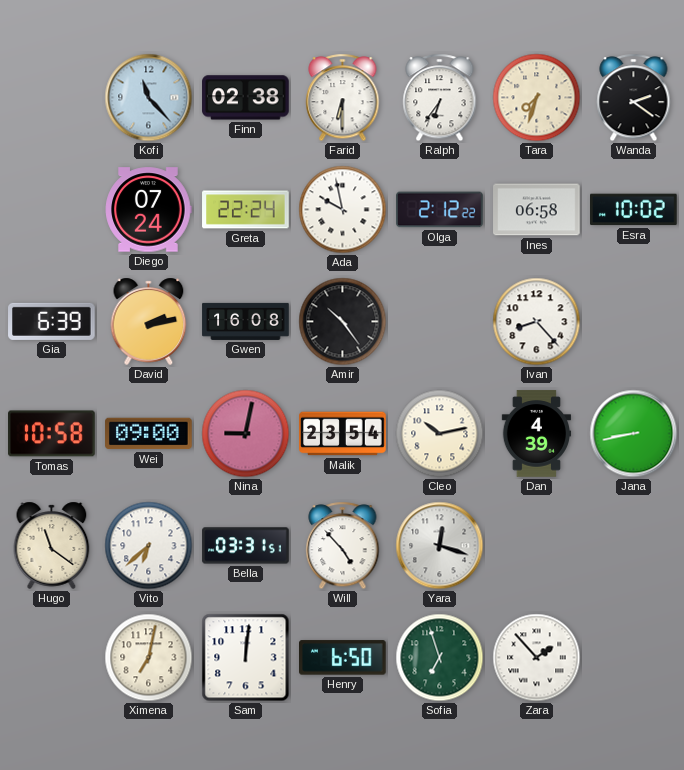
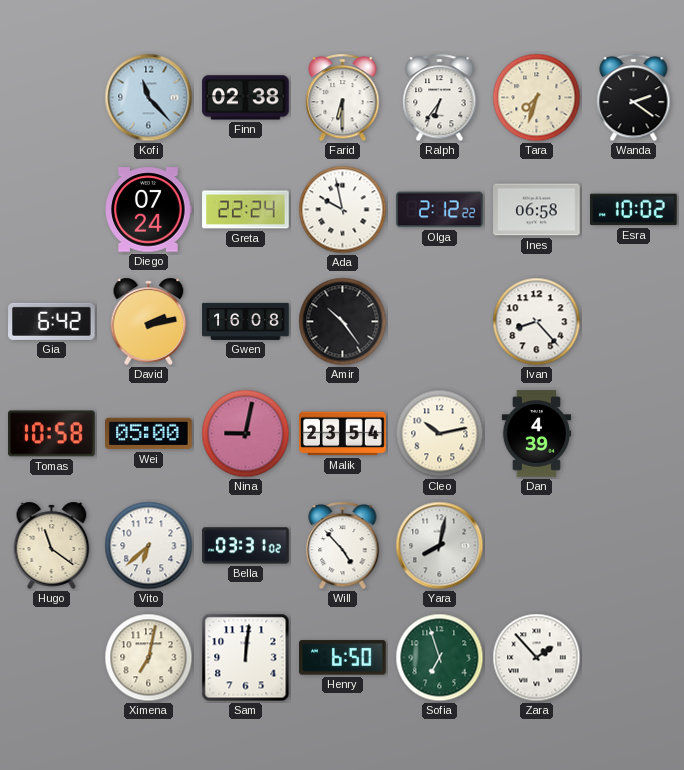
Gia: 6:39 -> 6:42 (52, 321)
Wei: 09:00 -> 05:00 (149, 434)
Jana: 8:43 -> none (634, 434)
Bella: 03:31:51 -> 03:31:02 (246, 546)
Yara: 12:18 -> 8:02 (440, 546)
